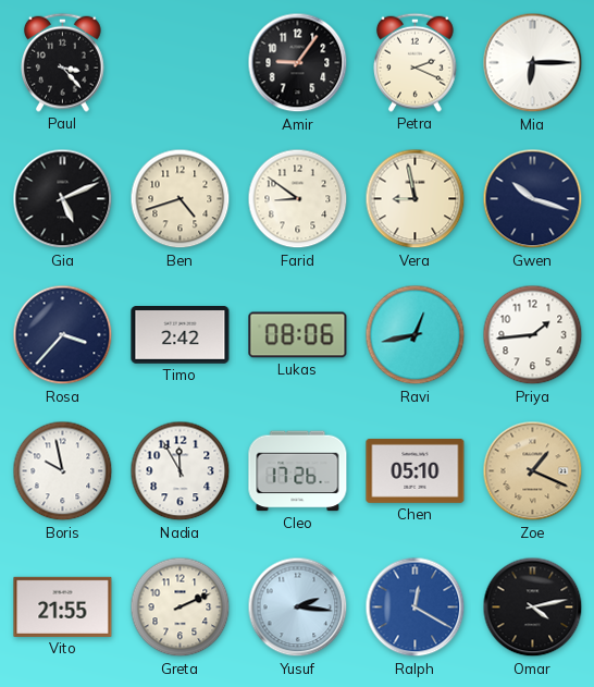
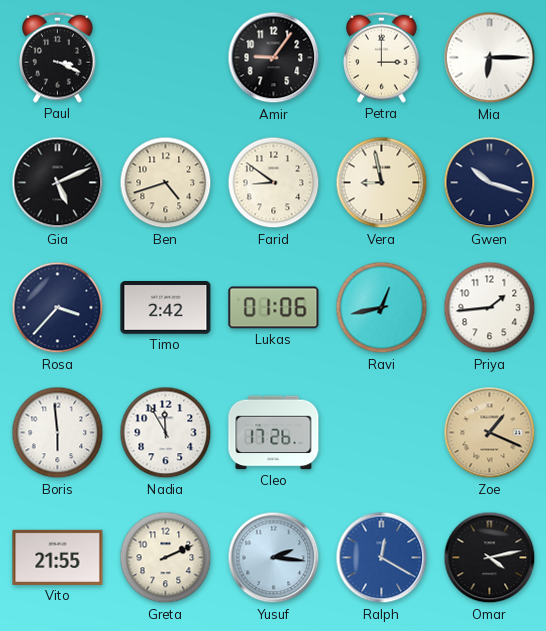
Paul: 3:23 -> 3:19 (58, 57)
Petra: 2:19 -> 3:00 (382, 57)
Lukas: 08:06 -> 01:06 (274, 308)
Boris: 9:58 -> 5:59 (58, 433)
Chen: 05:10 -> none (416, 470)
